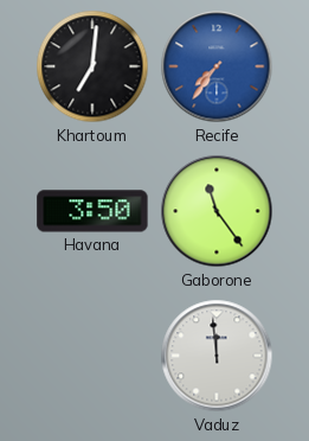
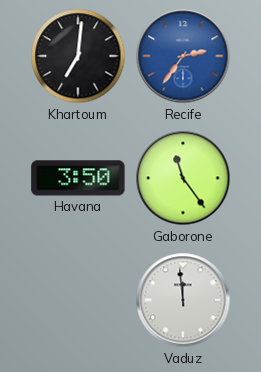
Recife: 7:36 -> 2:36 (183, 56)
